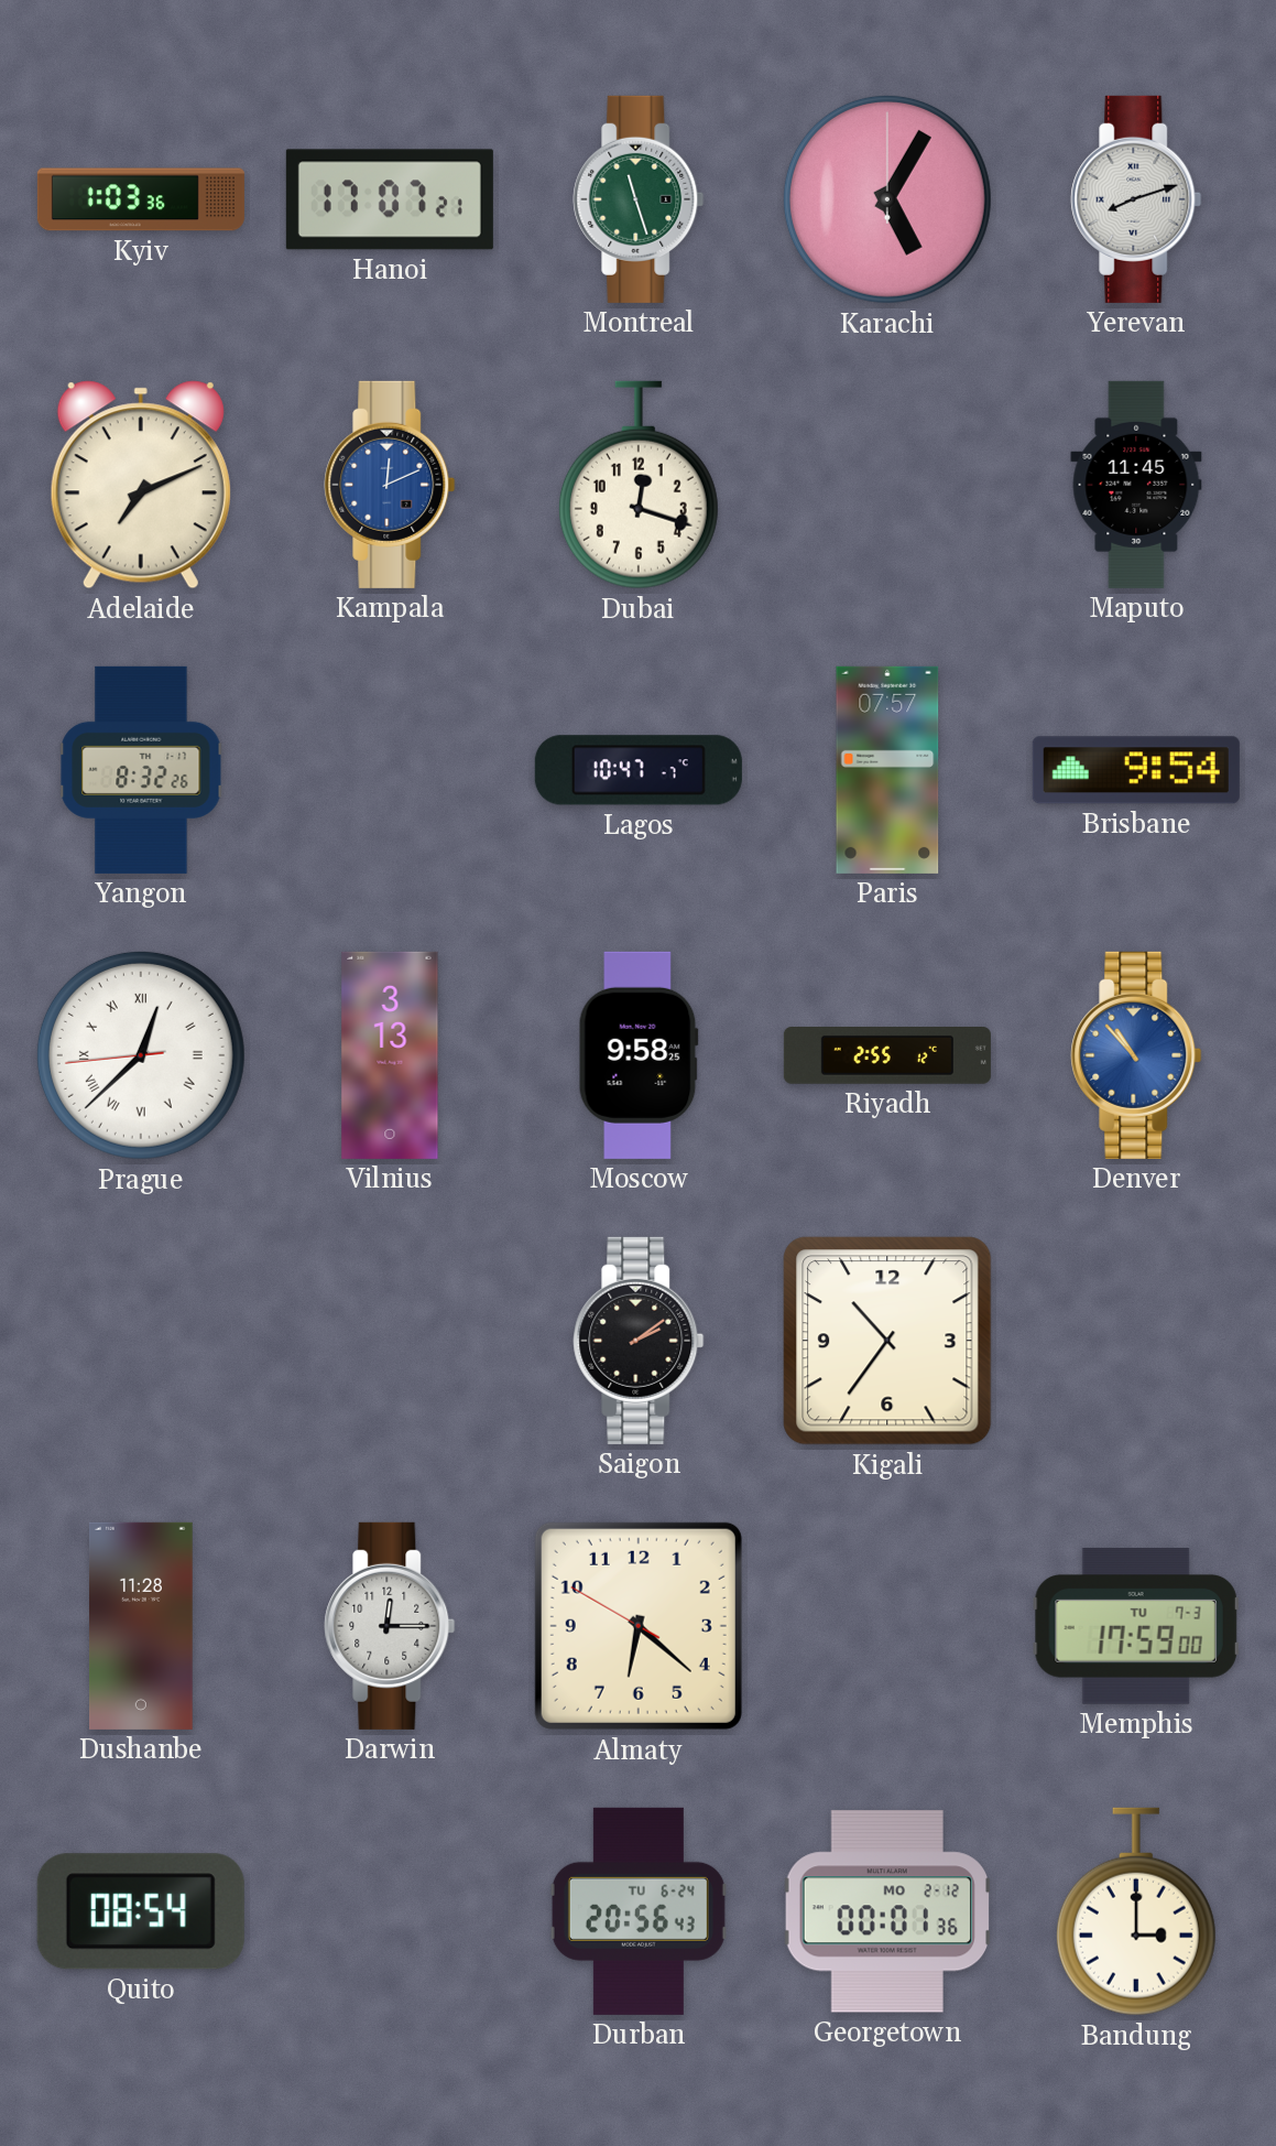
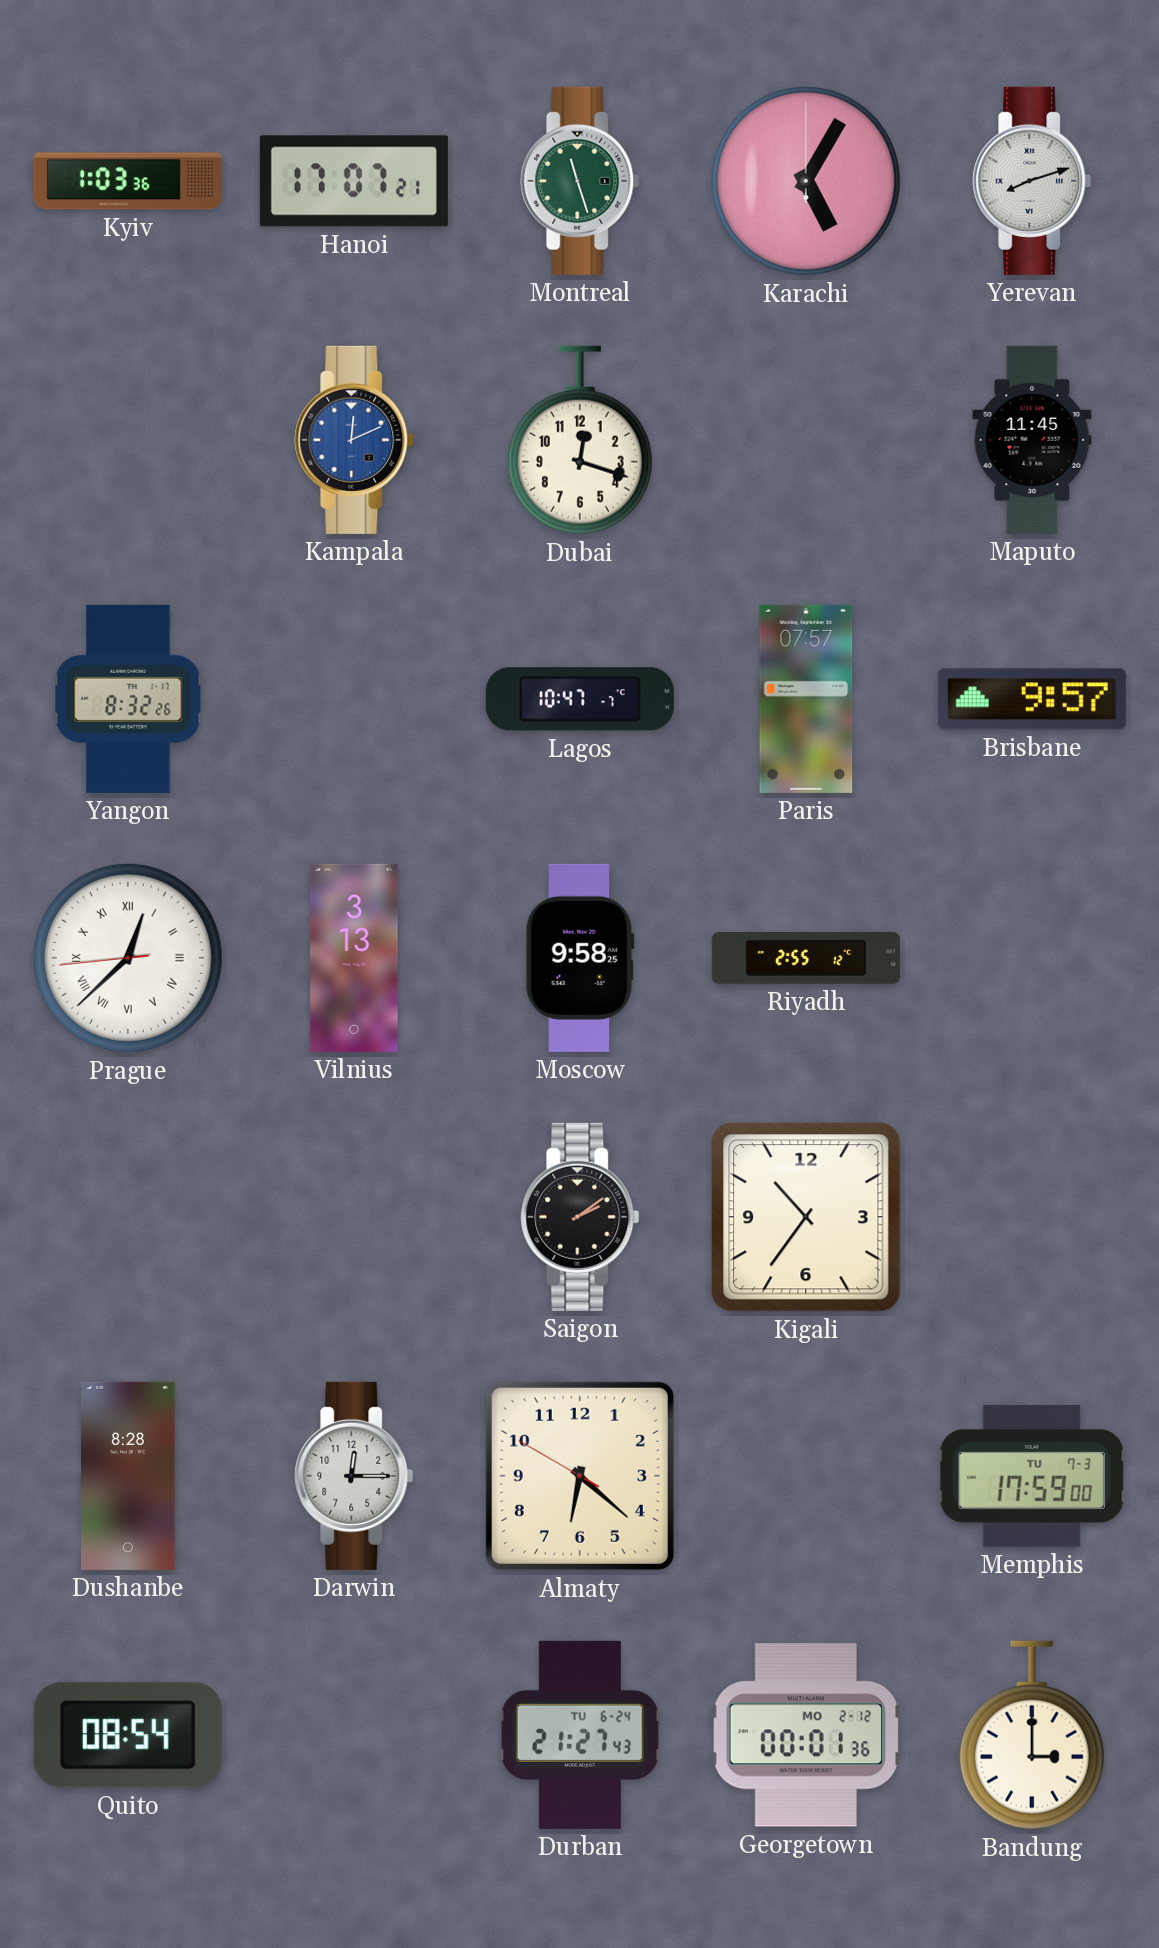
Adelaide: 7:11 -> none (141, 485)
Brisbane: 9:54 -> 9:57 (1032, 699)
Denver: 10:53 -> none (1136, 1055)
Dushanbe: 11:28 -> 8:28 (129, 1476)
Durban: 20:56 -> 21:27 (580, 1735)
